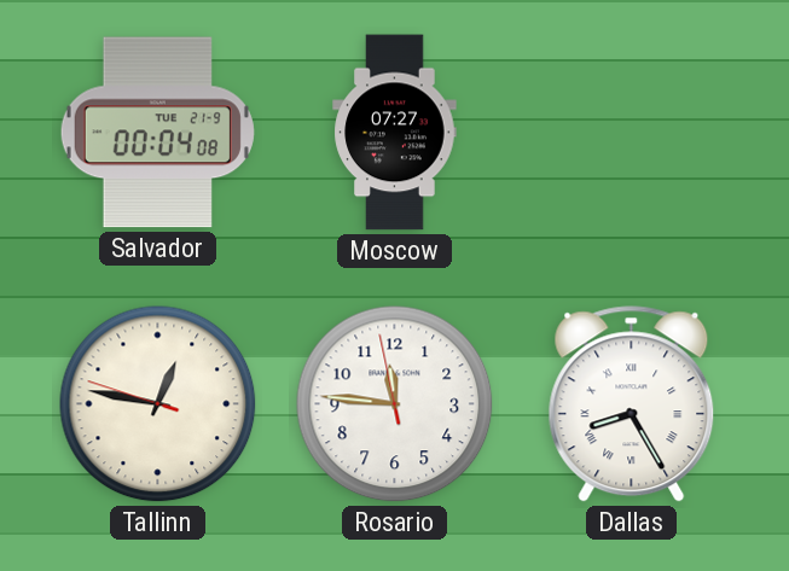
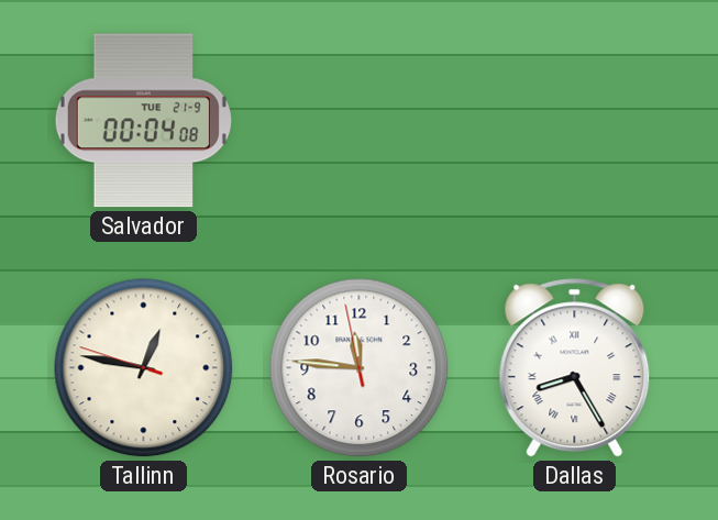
Moscow: 07:27 -> none (395, 133)
